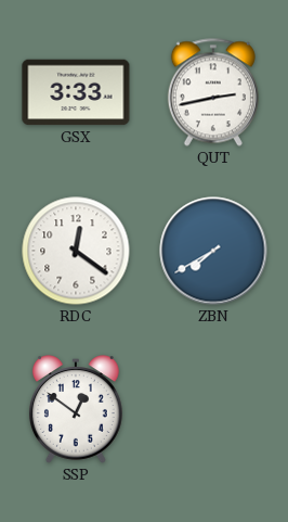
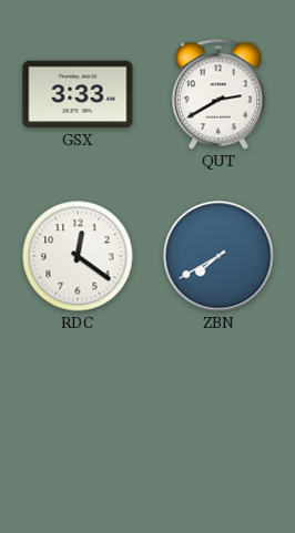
QUT: 2:43 -> 2:40 (218, 94)
SSP: 12:51 -> none (76, 409)
